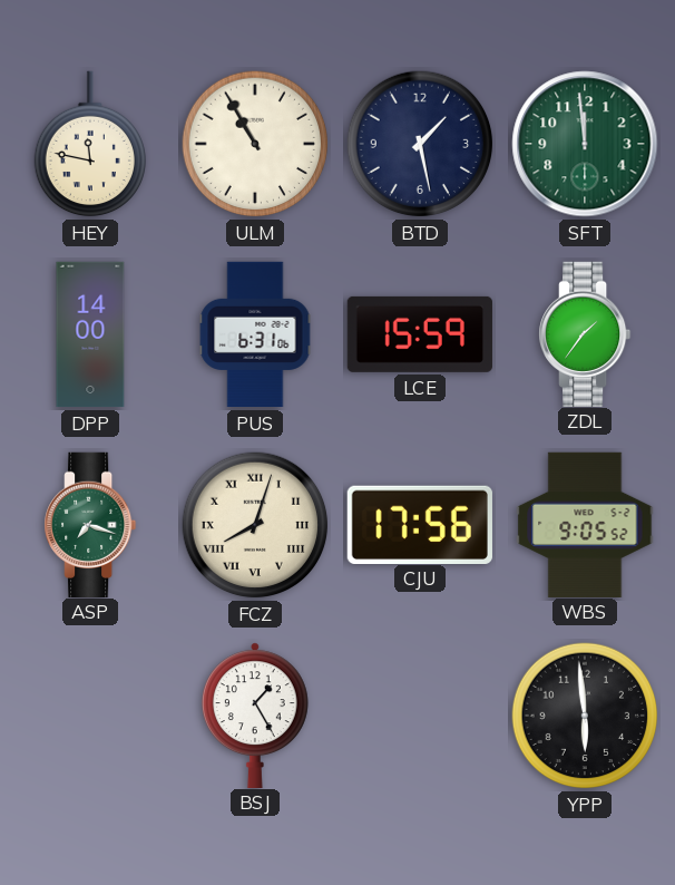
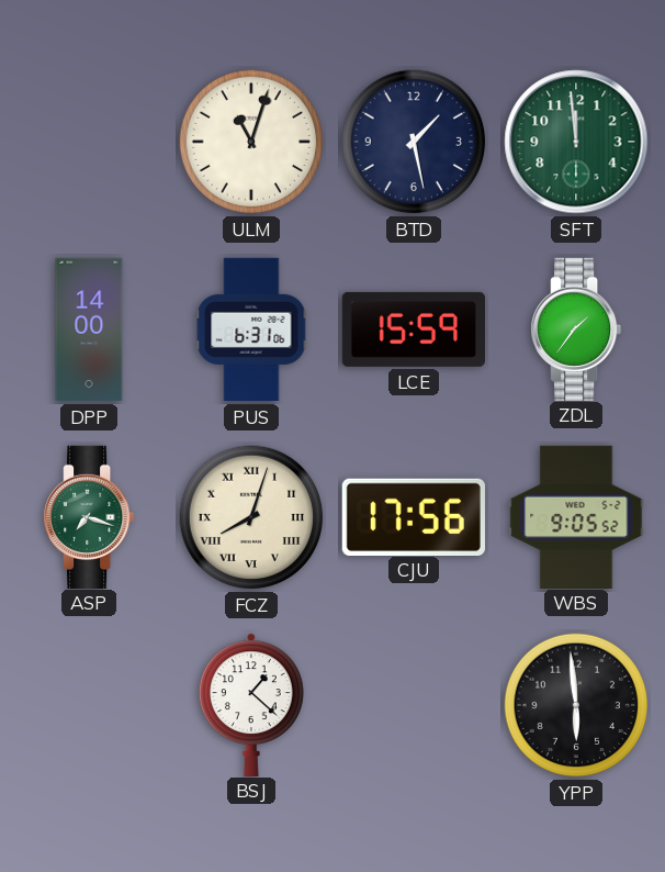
HEY: 11:47 -> none (89, 144)
ULM: 10:55 -> 11:03 (251, 142)
BSJ: 1:25 -> 1:22 (251, 704)
